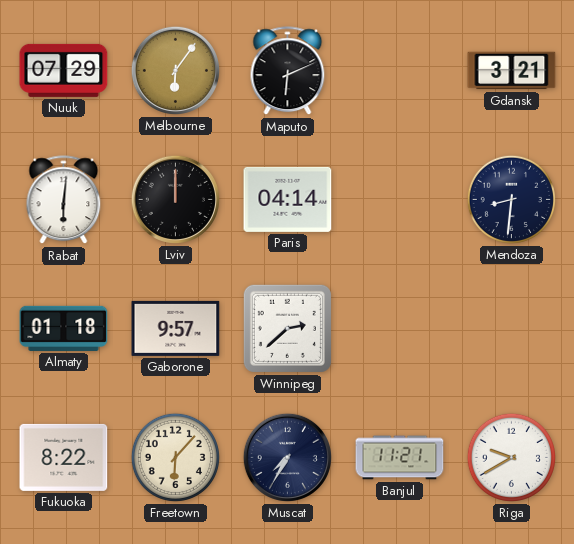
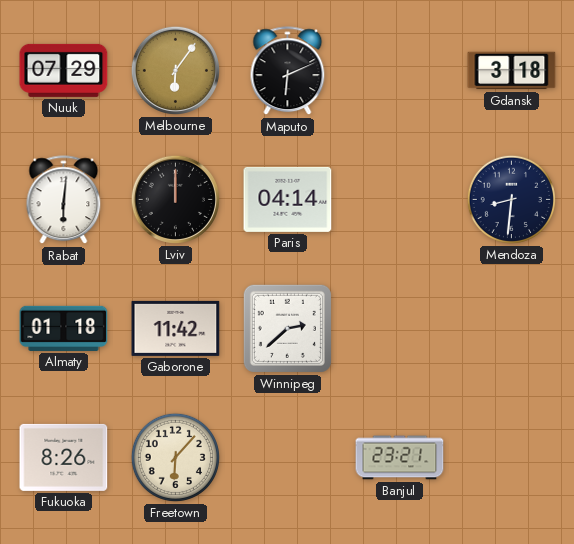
Gdansk: 3:21 -> 3:18 (512, 71)
Gaborone: 9:57 -> 11:42 (176, 328)
Fukuoka: 8:22 -> 8:26 (64, 457)
Muscat: 7:35 -> none (287, 457)
Banjul: 11:21 -> 23:21 (400, 458)
Riga: 9:40 -> none (511, 457)
